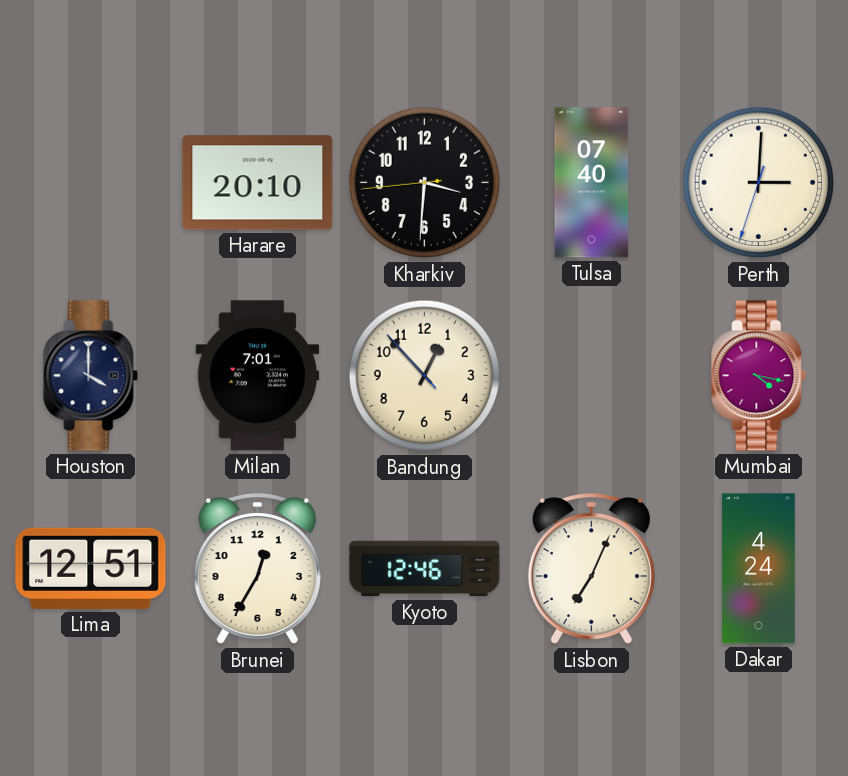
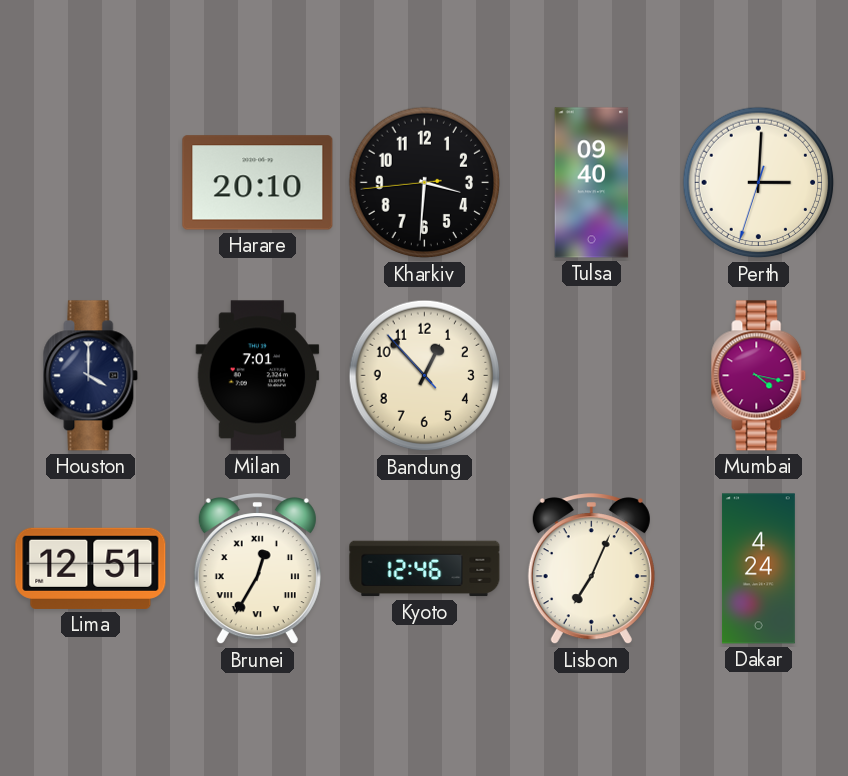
Tulsa: 07:40 -> 09:40 (592, 183)
Brunei numerals: Arabic -> Roman (257, 569)
